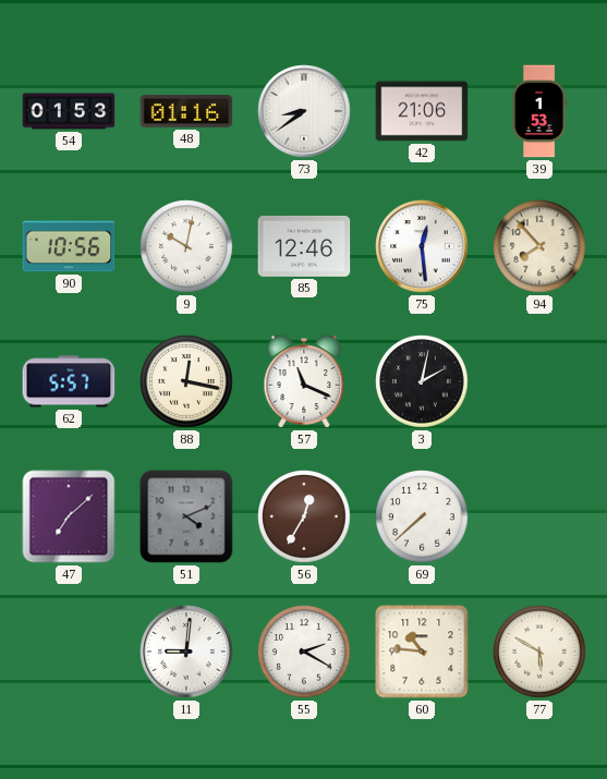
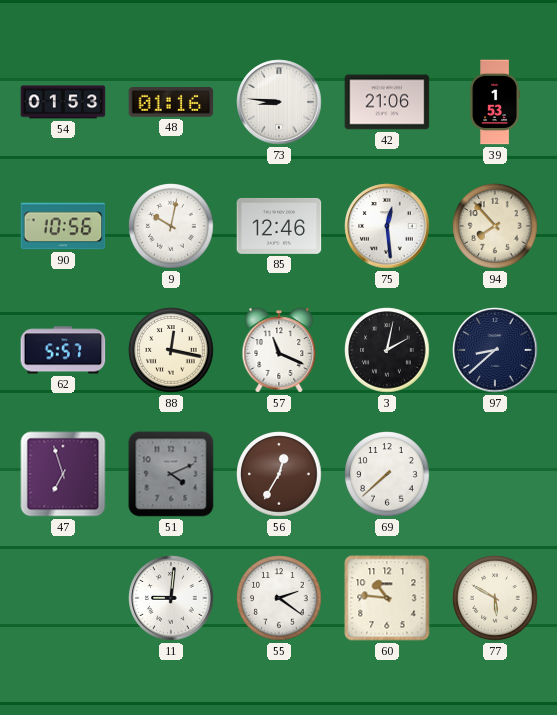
73: 8:39 -> 8:46 (279, 102)
97: none -> 8:38 (495, 350)
47: 7:08 -> 6:57 (63, 474)
55: 2:20 -> 2:21 (279, 598)
